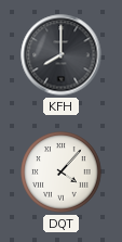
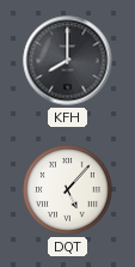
DQT: 4:07 -> 5:07 (68, 190)
